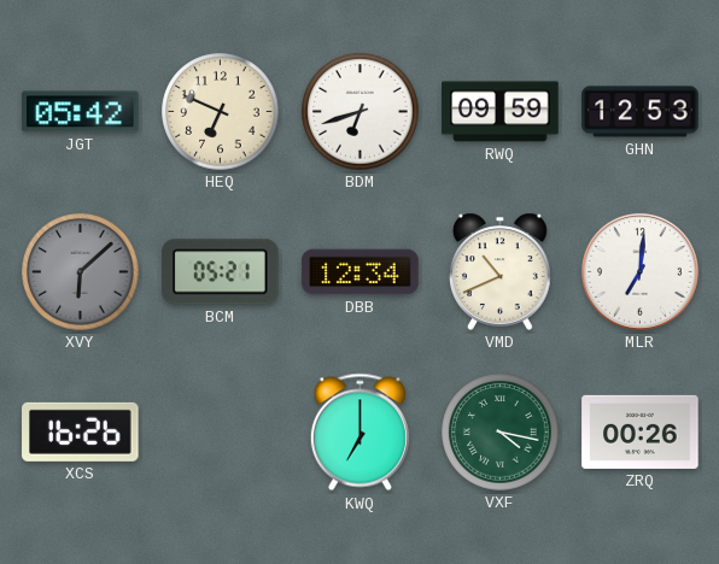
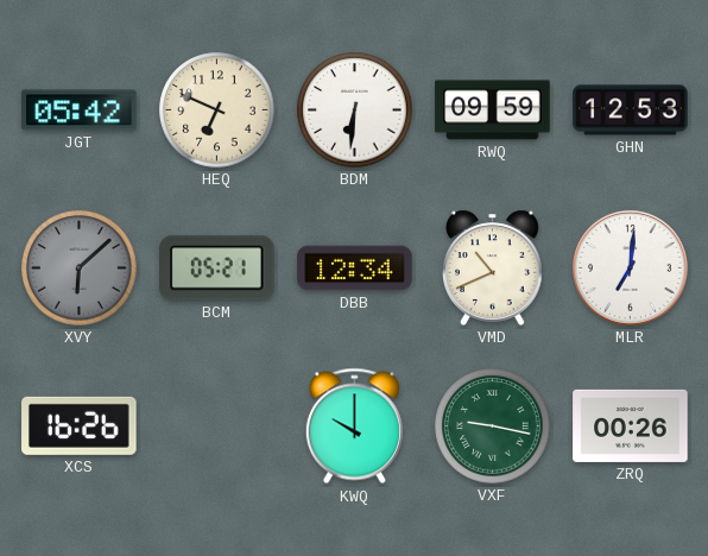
BDM: 6:42 -> 6:31 (355, 110)
KWQ: 7:00 -> 10:00 (354, 427)
VXF: 4:17 -> 9:17 (493, 427)
